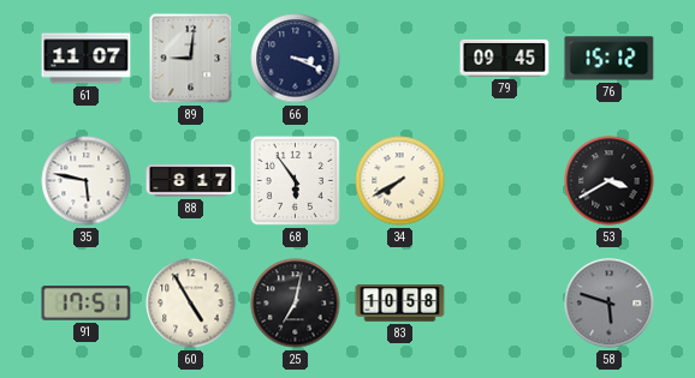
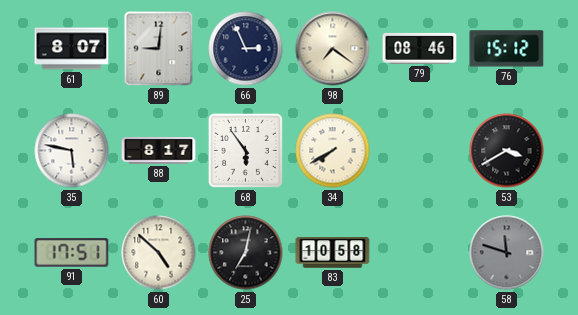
61: 11:07 -> 8:07 (72, 49)
66: 3:19 -> 2:56 (246, 49)
98: none -> 7:21 (333, 49)
79: 09:45 -> 08:46 (420, 48)
60: 4:55 -> 4:52 (159, 253)
58: 5:48 -> 11:48 (507, 253)
